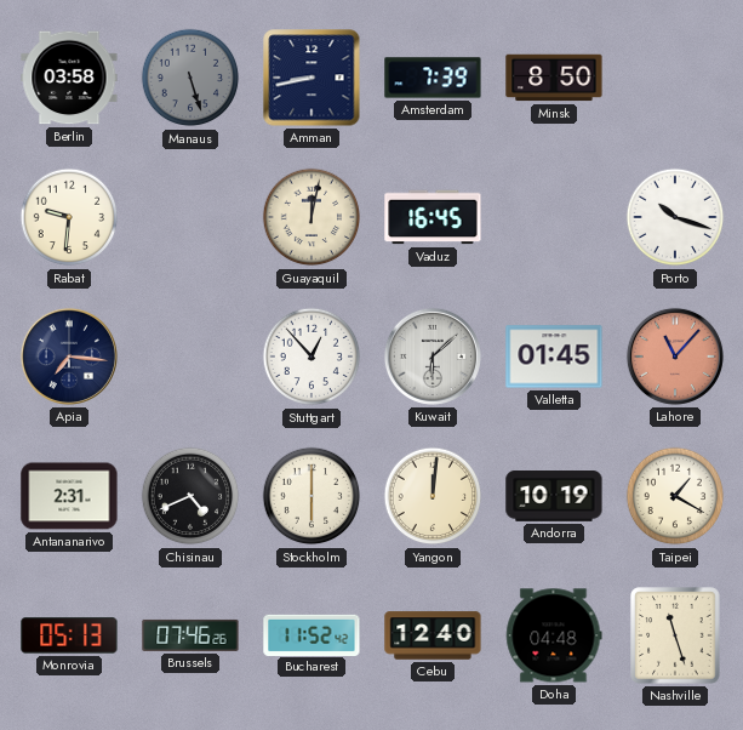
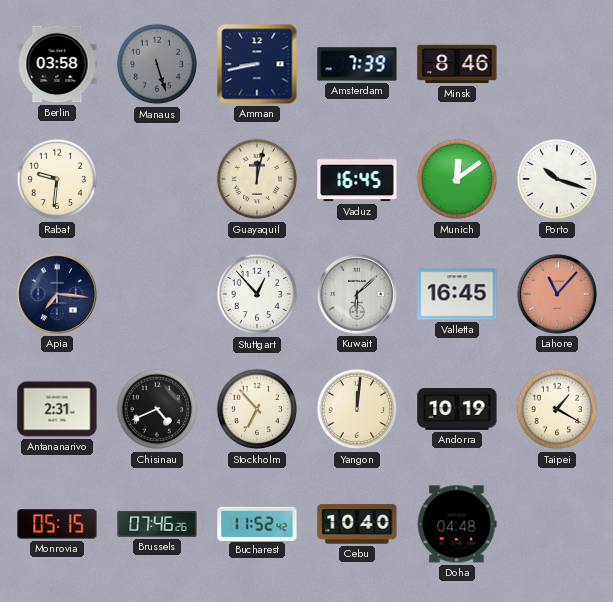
Minsk: 8:50 -> 8:46 (457, 64)
Munich: none -> 12:09 (457, 179)
Valletta: 01:45 -> 16:45 (457, 294)
Stockholm: 6:00 -> 6:53 (257, 409)
Monrovia: 05:13 -> 05:15 (57, 524)
Cebu: 12:40 -> 10:40 (357, 524)
Nashville: 11:27 -> none (675, 635)
